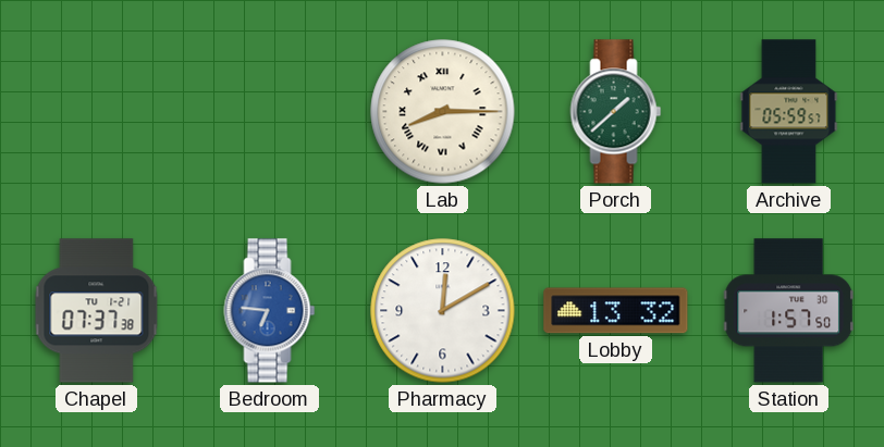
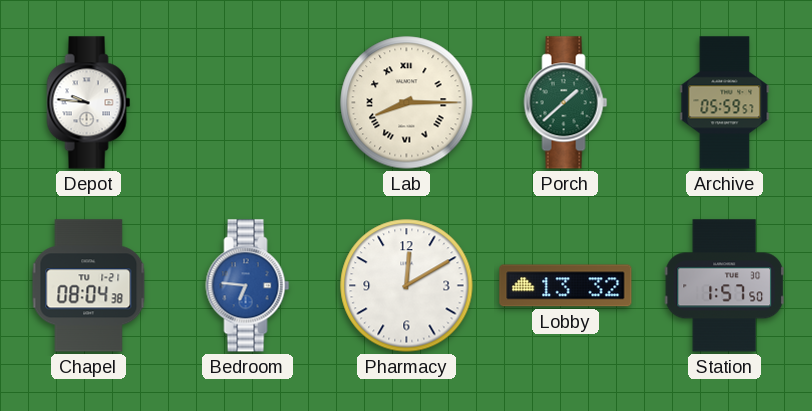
Depot: none -> 9:46 (89, 103)
Chapel: 07:37 -> 08:04 (89, 286)
